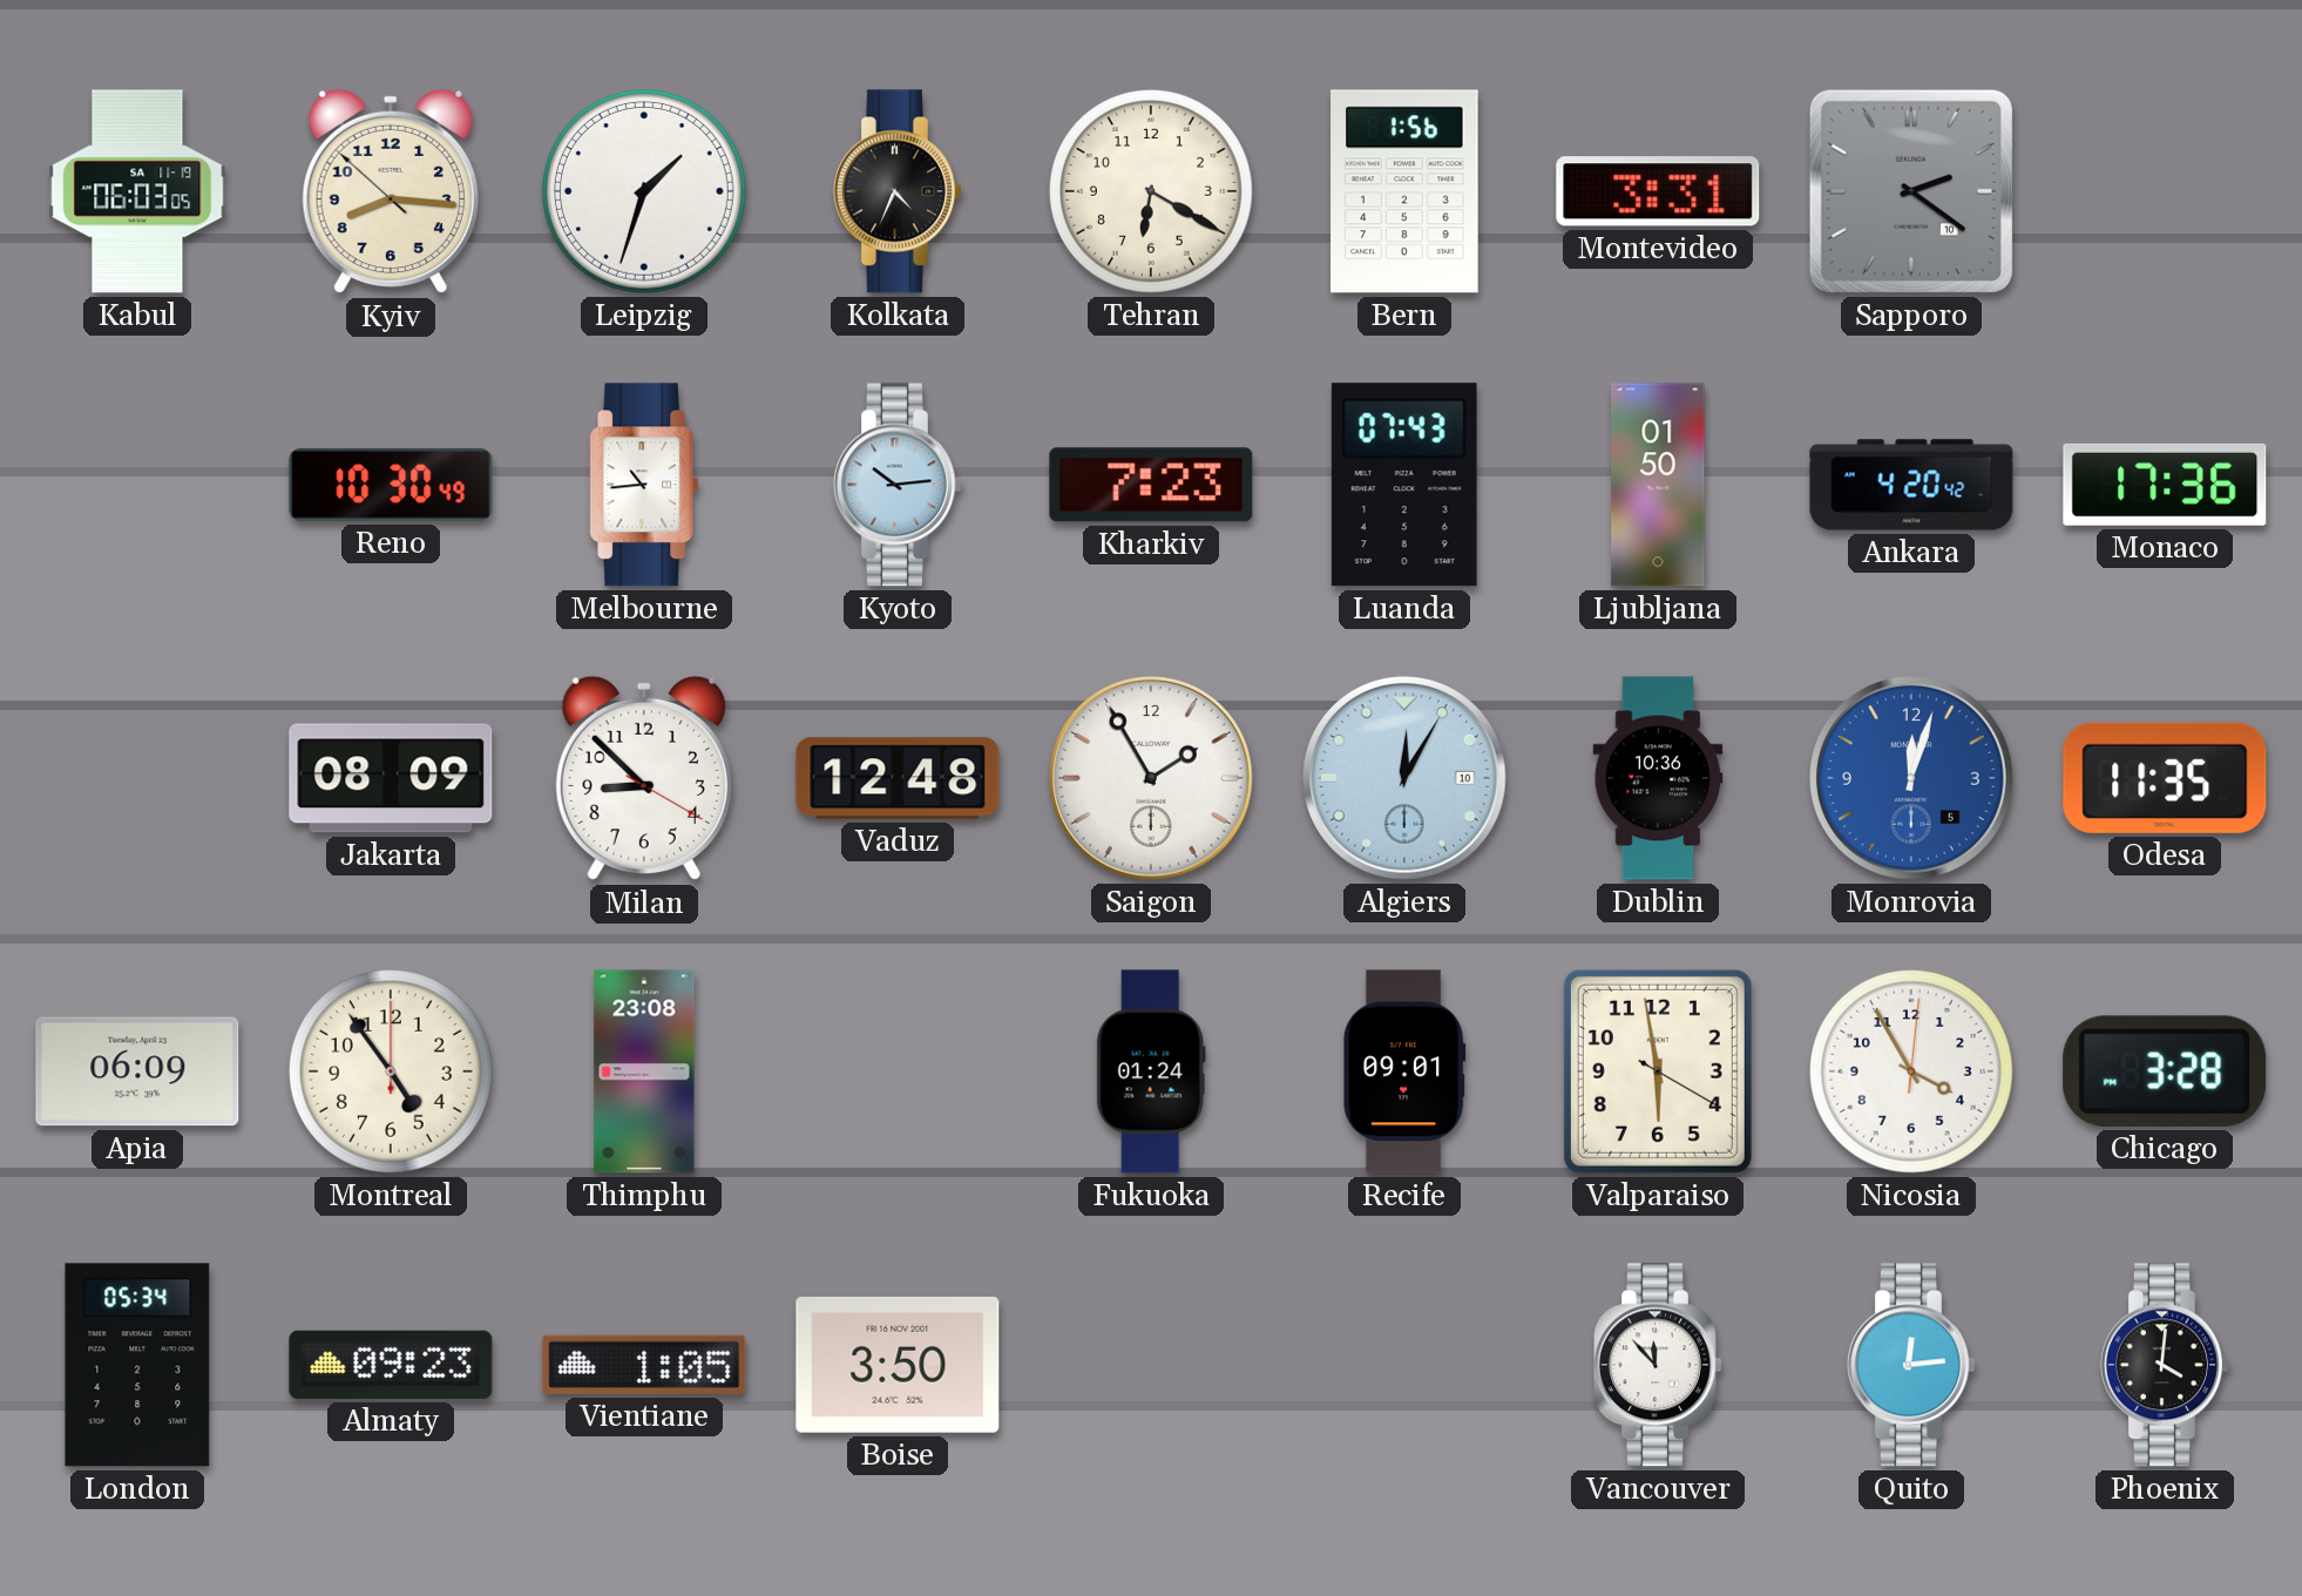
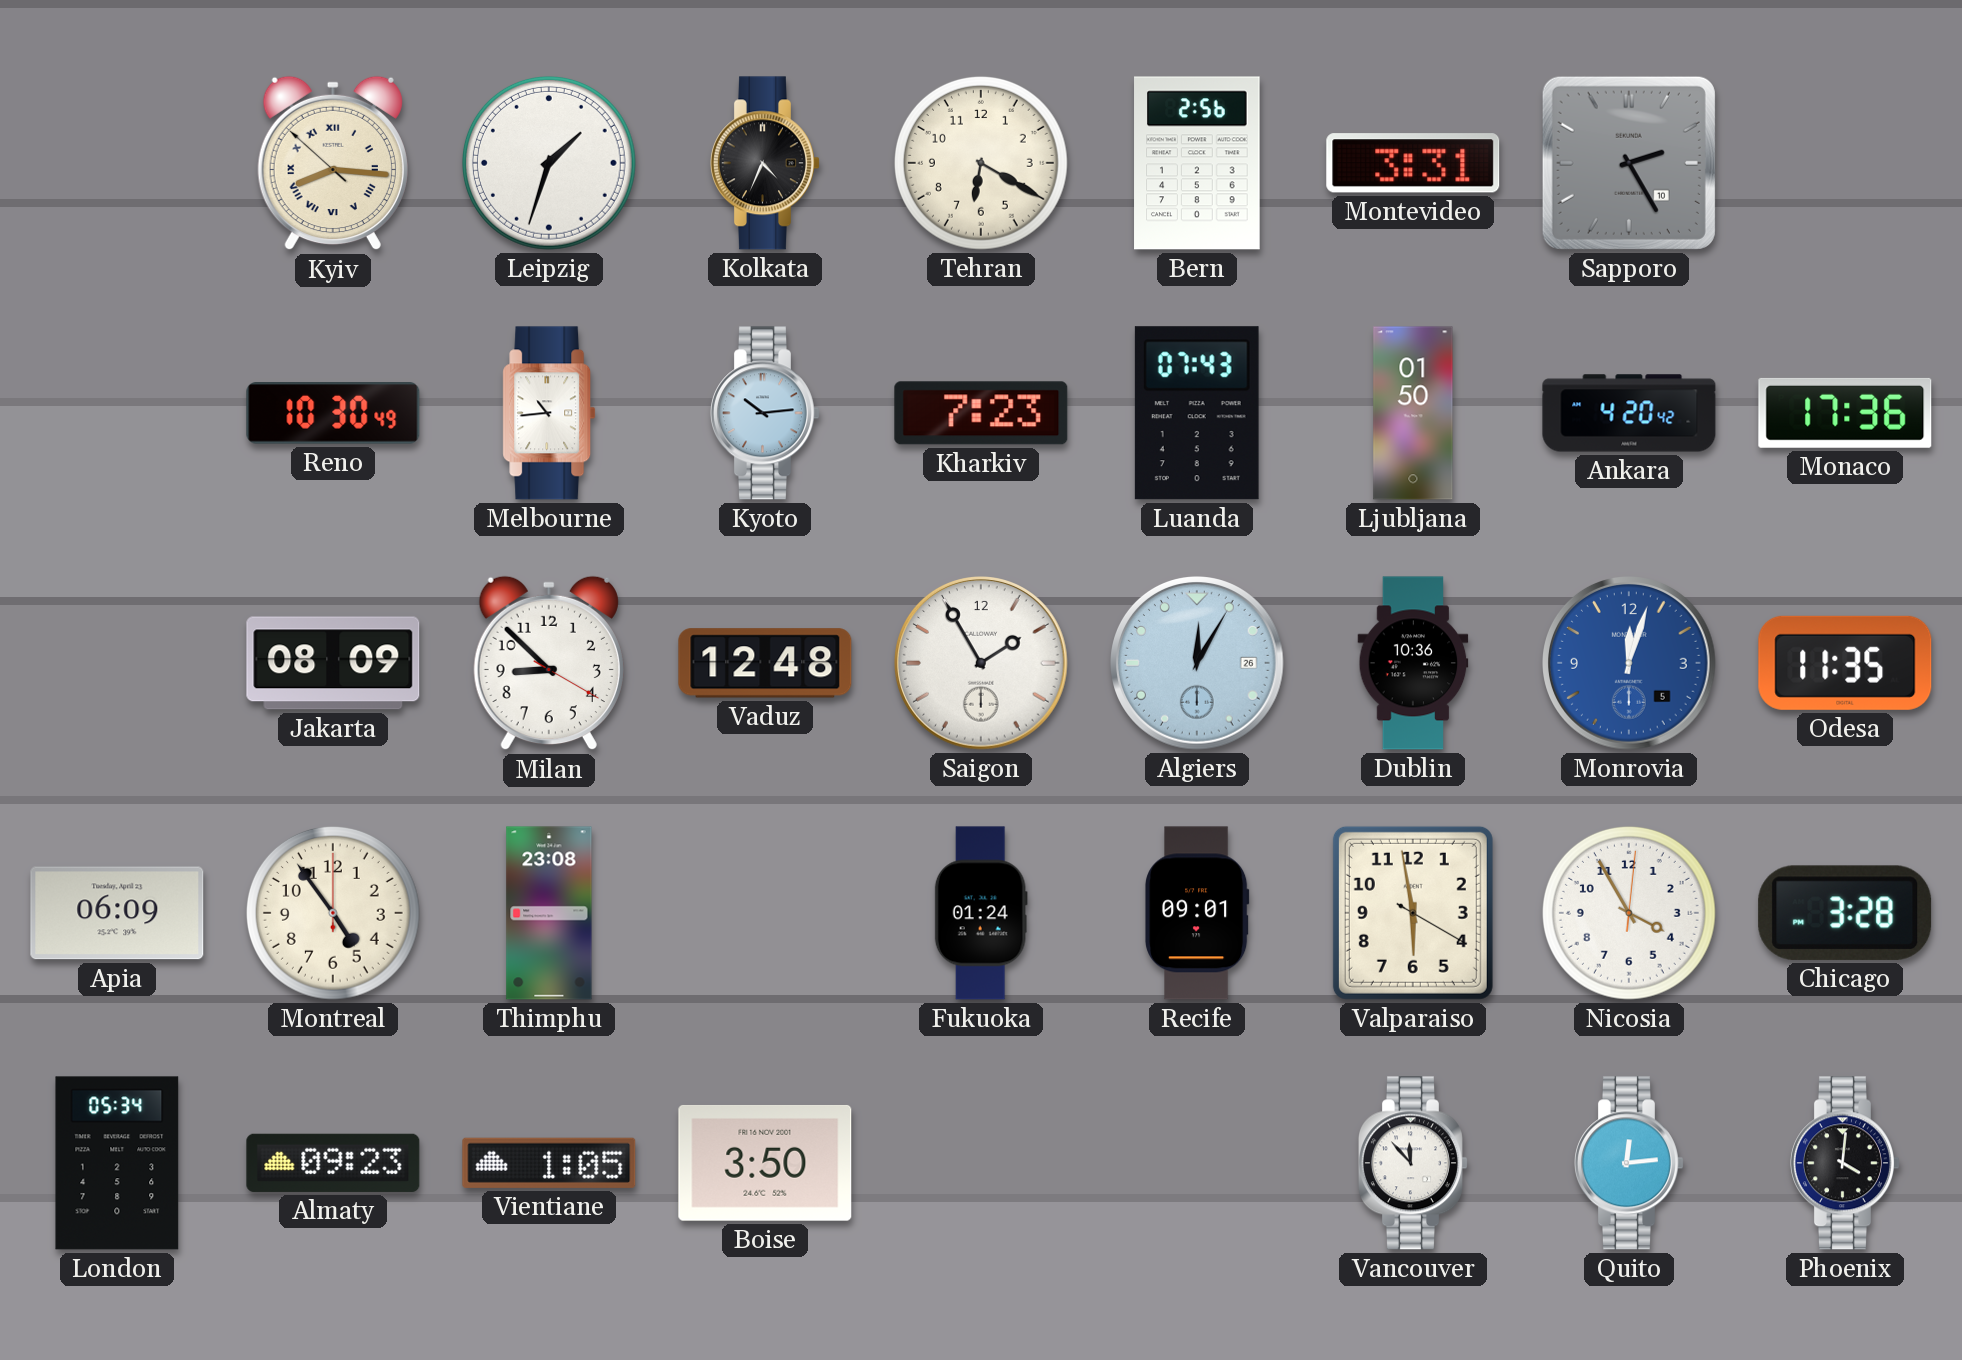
Kabul: 06:03 -> none (137, 191)
Kyiv numerals: Arabic -> Roman (333, 163)
Bern: 1:56 -> 2:56 (1197, 163)
Sapporo: 2:21 -> 2:25 (1629, 163)
Algiers date: 10 -> 26 (1198, 664)
